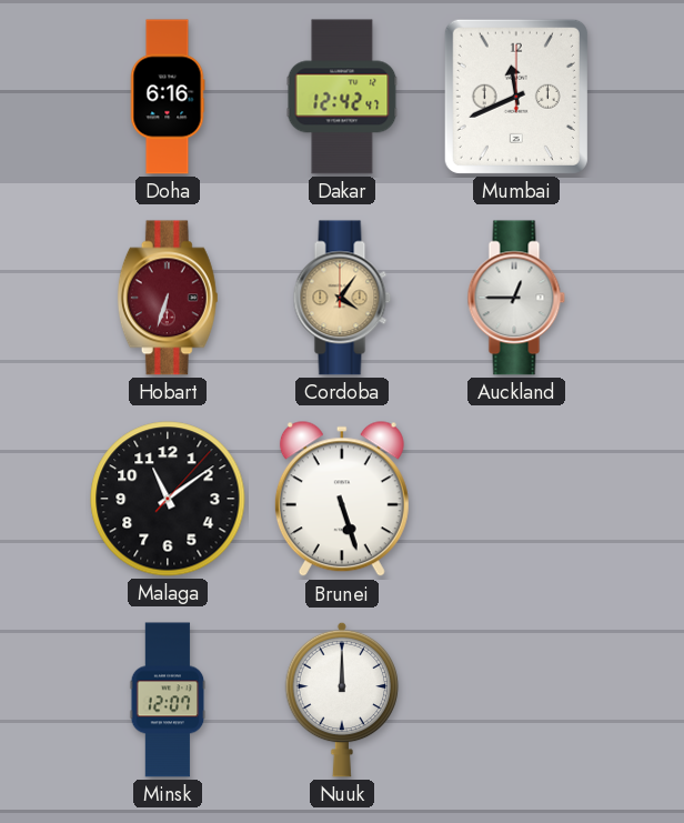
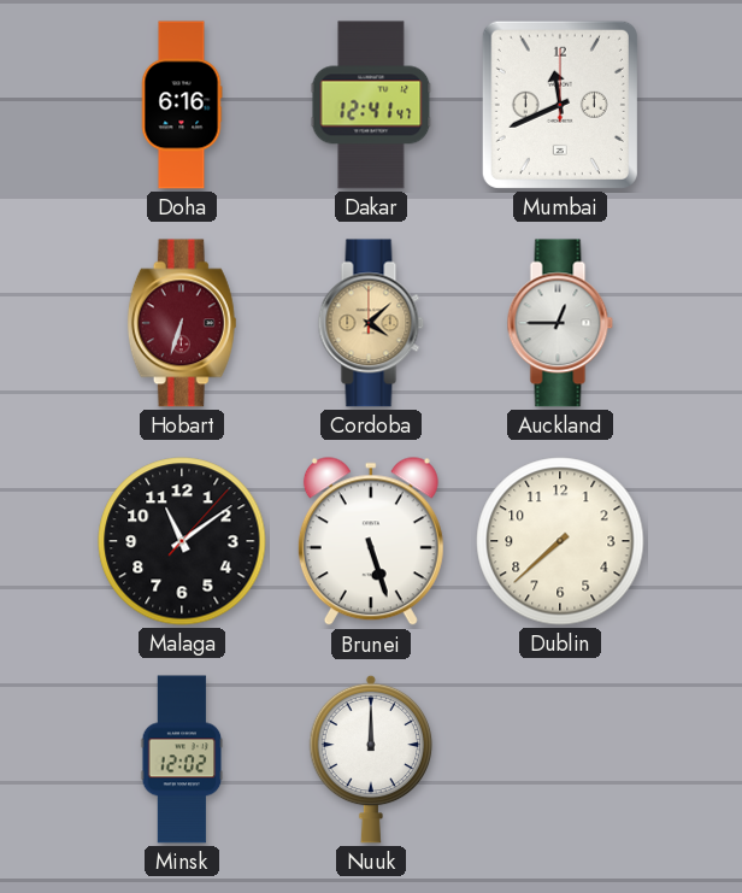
Dakar: 12:42 -> 12:41 (371, 105)
Cordoba: 4:06 -> 4:08 (371, 323)
Dublin: none -> 7:38 (560, 541)
Minsk: 12:07 -> 12:02 (182, 759)
